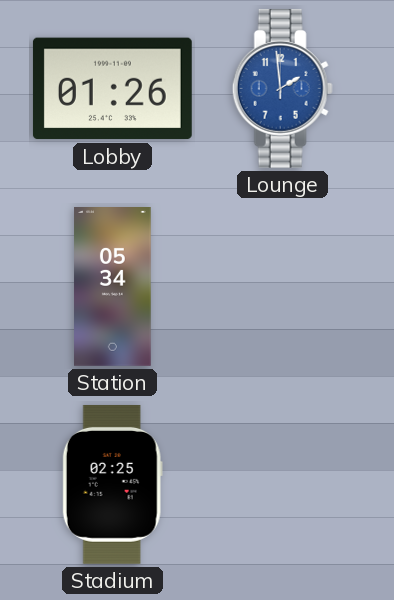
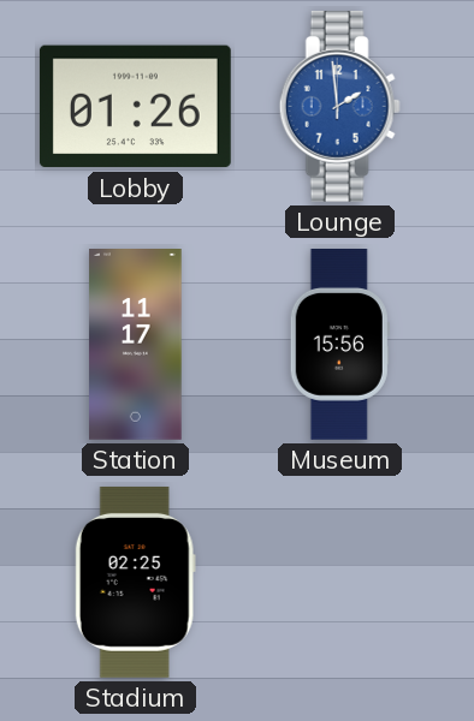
Station: 05:34 -> 11:17 (136, 345)
Museum: none -> 15:56 (339, 345)
